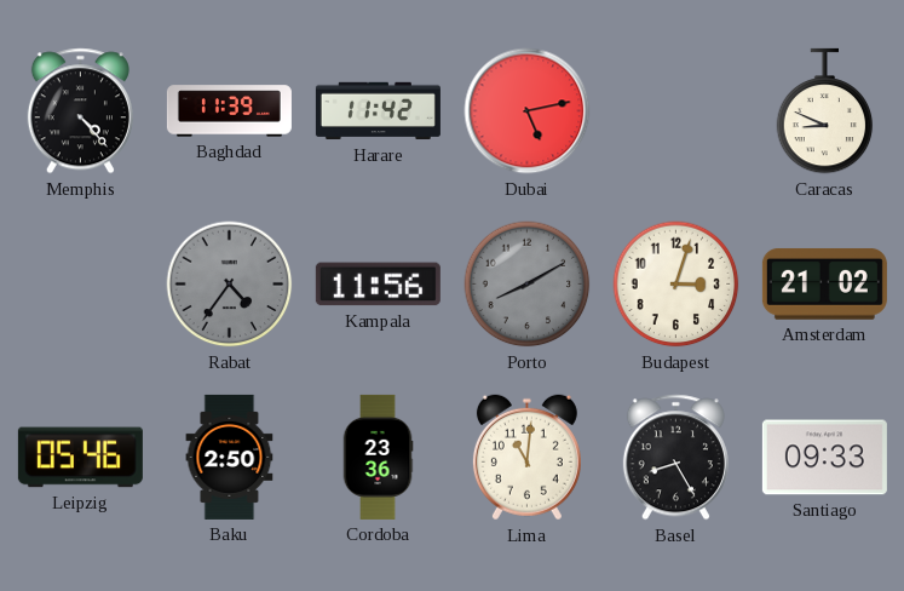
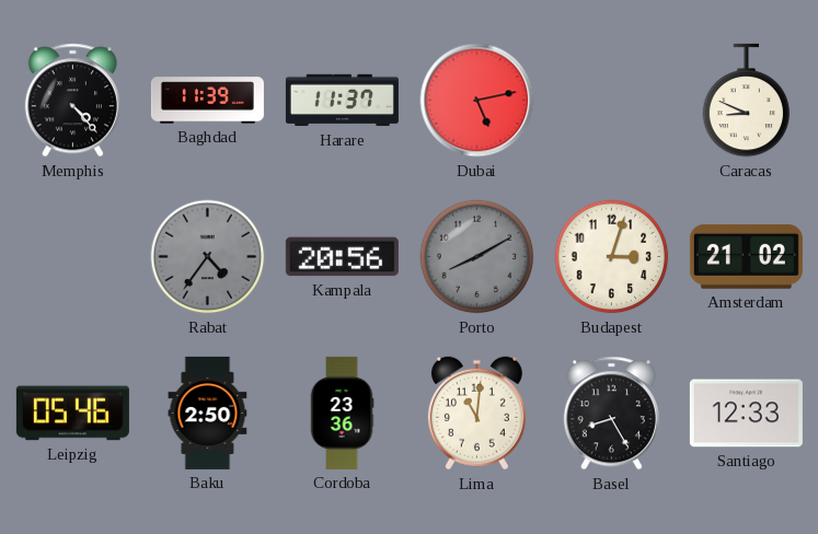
Harare: 11:42 -> 11:37 (342, 101)
Kampala: 11:56 -> 20:56 (342, 257)
Santiago: 09:33 -> 12:33 (746, 414)
